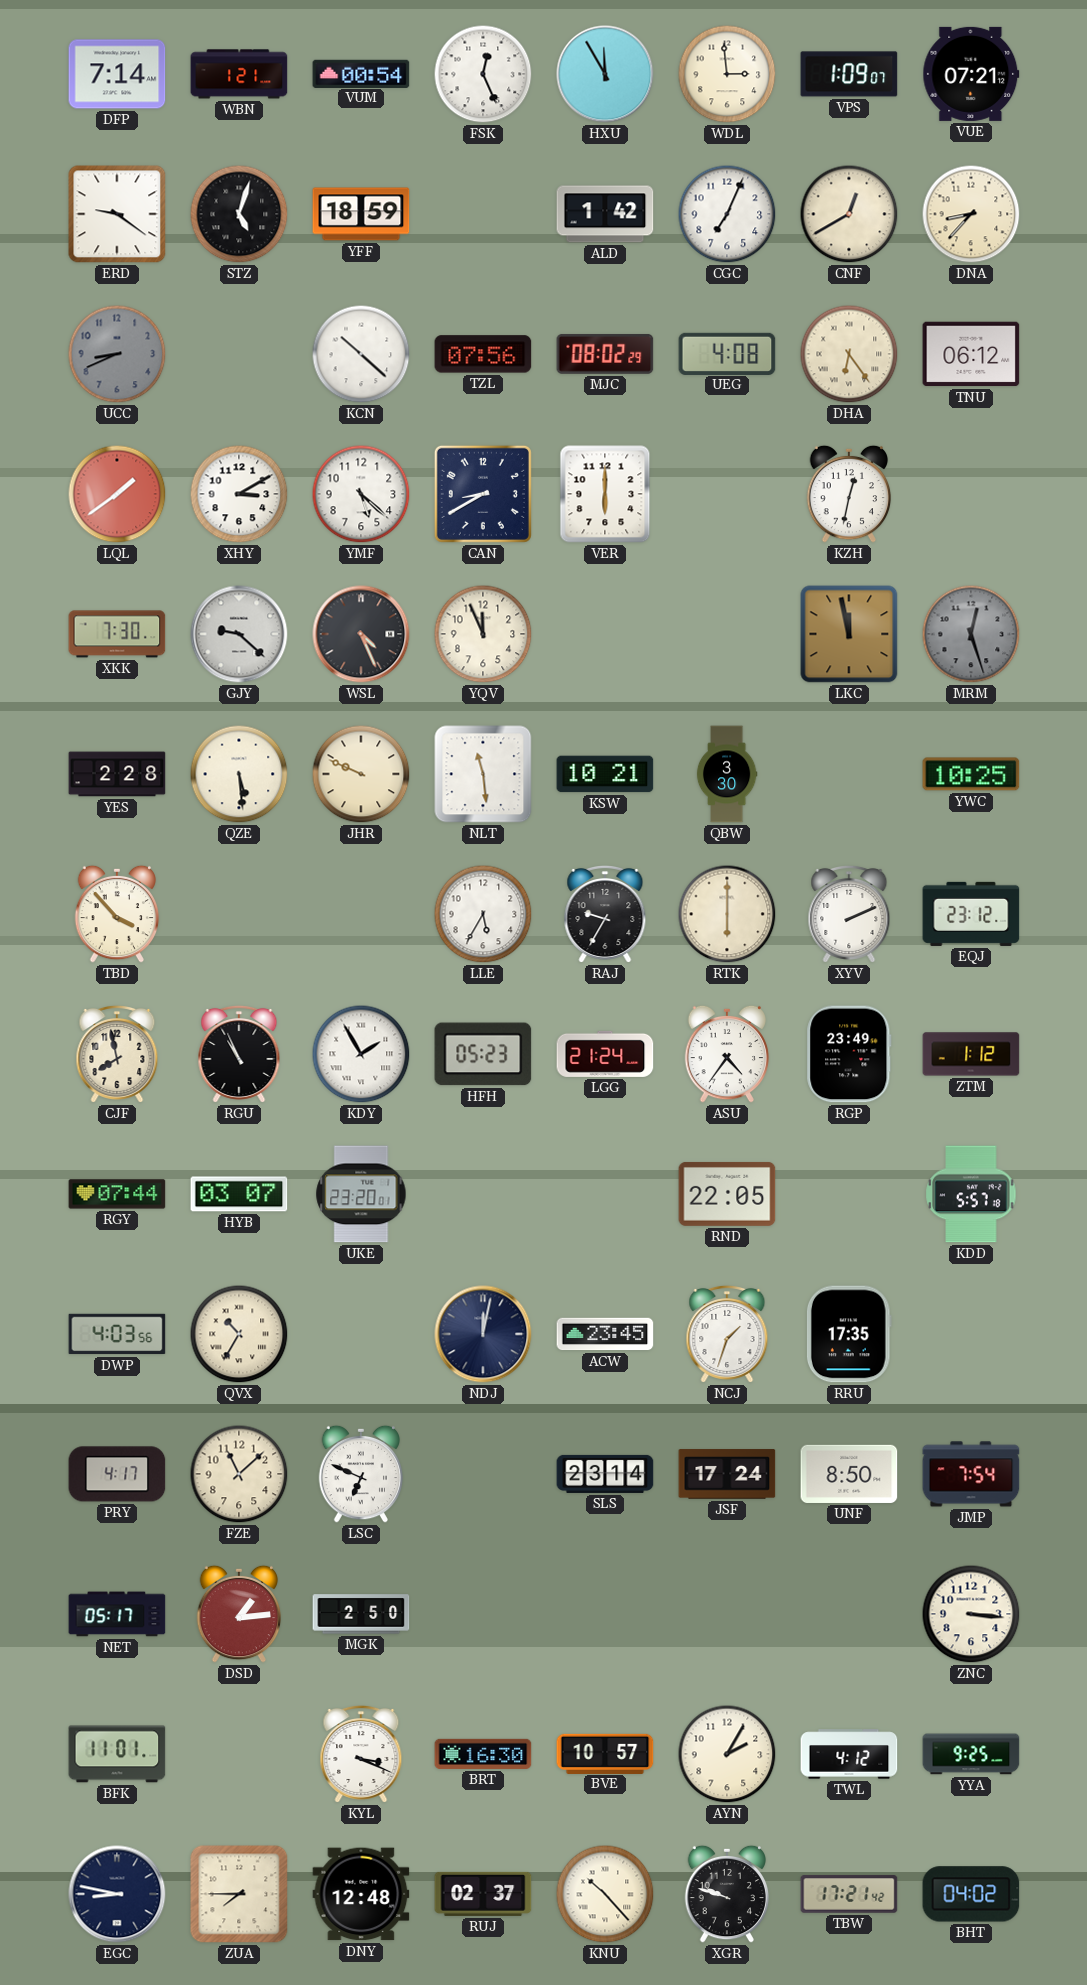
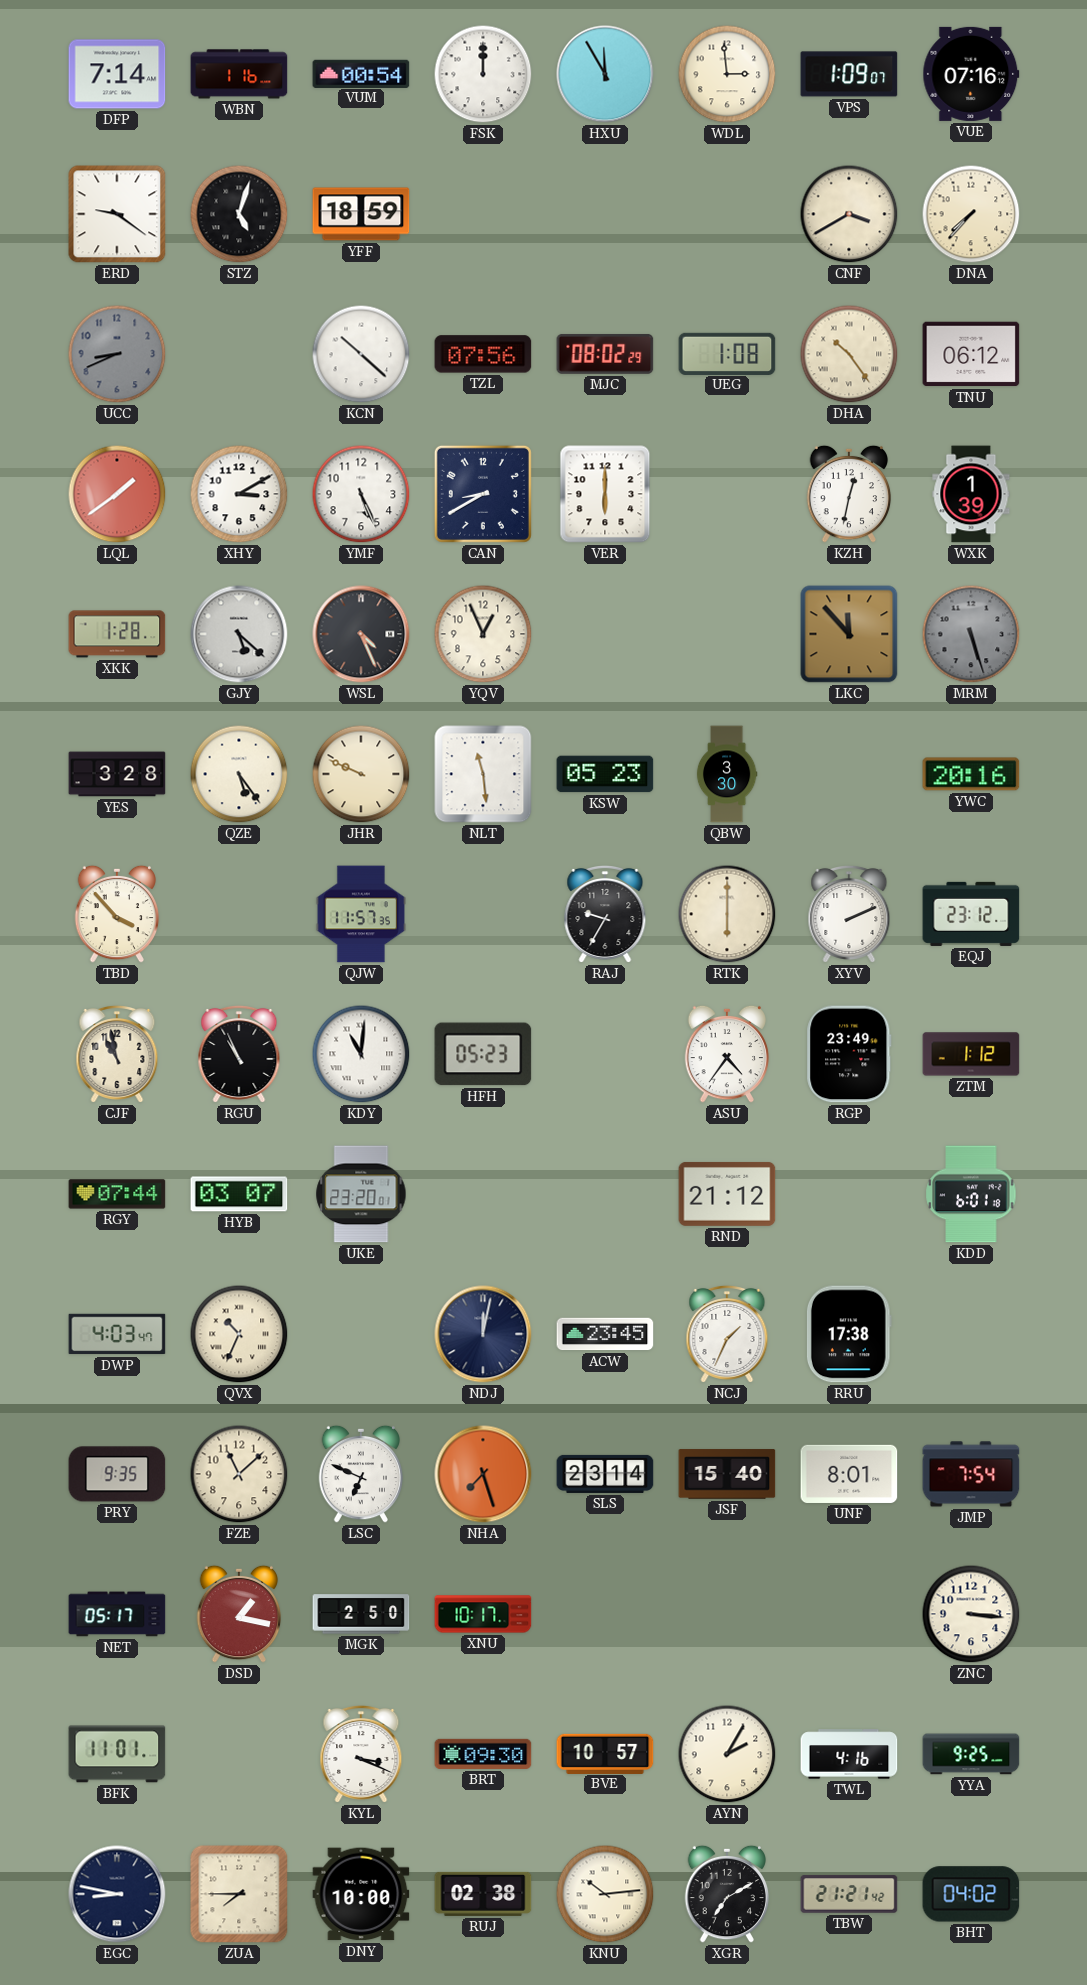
WBN: 1:21 -> 1:16 (239, 74)
FSK: 12:26 -> 12:00 (483, 74)
VUE: 07:21 -> 07:16 (971, 74)
ALD: 1:42 -> none (605, 214)
CGC: 7:04 -> none (727, 214)
CNF: 12:40 -> 3:40 (849, 214)
DNA: 8:37 -> 7:37 (971, 214)
UEG: 4:08 -> 1:08 (727, 353)
DHA: 6:24 -> 10:24 (849, 354)
YMF: 5:22 -> 5:26 (361, 494)
WXK: none -> 1:39 (971, 494)
XKK: 7:30 -> 1:28 (117, 634)
GJY: 9:22 -> 5:22 (239, 634)
YQV: 11:56 -> 12:56 (483, 634)
LKC: 11:58 -> 11:53 (849, 634)
MRM: 12:27 -> 5:27 (971, 634)
YES: 2:28 -> 3:28 (117, 774)
QZE: 5:29 -> 5:24 (239, 774)
KSW: 10:21 -> 05:23 (605, 774)
YWC: 10:25 -> 20:16 (971, 774)
QJW: none -> 11:57 (361, 914)
LLE: 5:35 -> none (483, 914)
CJF: 7:58 -> 10:58 (117, 1054)
KDY: 1:55 -> 11:01 (361, 1054)
LGG: 21:24 -> none (605, 1054)
RND: 22:05 -> 21:12 (727, 1194)
KDD: 5:57 -> 6:01 (971, 1194)
DWP: 4:03:56 -> 4:03:47 (117, 1334)
QVX: 10:35 -> 10:34 (239, 1334)
NCJ: 1:33 -> 1:34 (727, 1334)
RRU: 17:35 -> 17:38 (849, 1334)
PRY: 4:17 -> 9:35 (117, 1474)
NHA: none -> 7:27 (483, 1474)
JSF: 17:24 -> 15:40 (727, 1474)
UNF: 8:50 -> 8:01 (849, 1474)
DSD: 1:14 -> 1:17 (239, 1614)
XNU: none -> 10:17 (483, 1614)
BRT: 16:30 -> 09:30 (483, 1754)
TWL: 4:12 -> 4:16 (849, 1754)
DNY: 12:48 -> 10:00 (361, 1894)
RUJ: 02:37 -> 02:38 (483, 1894)
KNU: 10:23 -> 10:14 (605, 1894)
XGR: 9:48 -> 7:10 (727, 1894)
TBW: 17:21 -> 21:21 (849, 1894)
